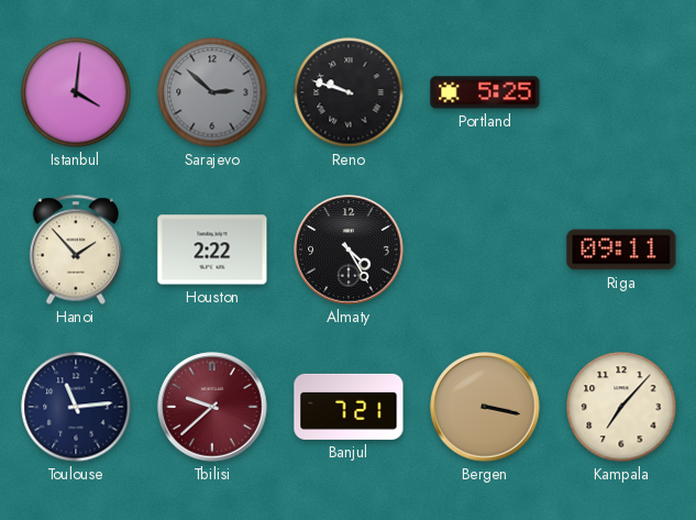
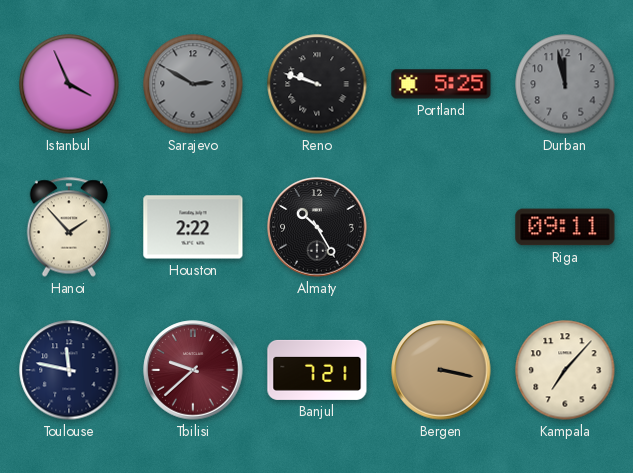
Istanbul: 4:01 -> 3:56 (69, 84)
Sarajevo: 2:52 -> 2:50 (193, 84)
Durban: none -> 11:58 (565, 84)
Almaty: 4:25 -> 10:25 (317, 227)
Toulouse: 11:14 -> 11:47 (69, 370)
